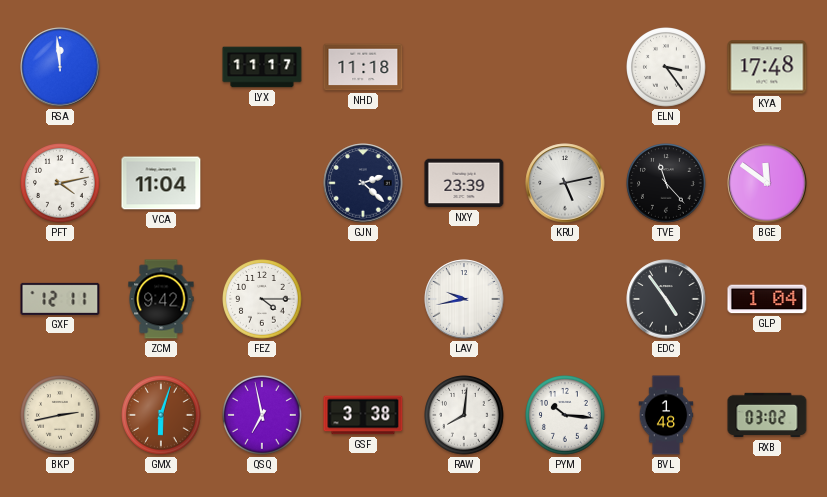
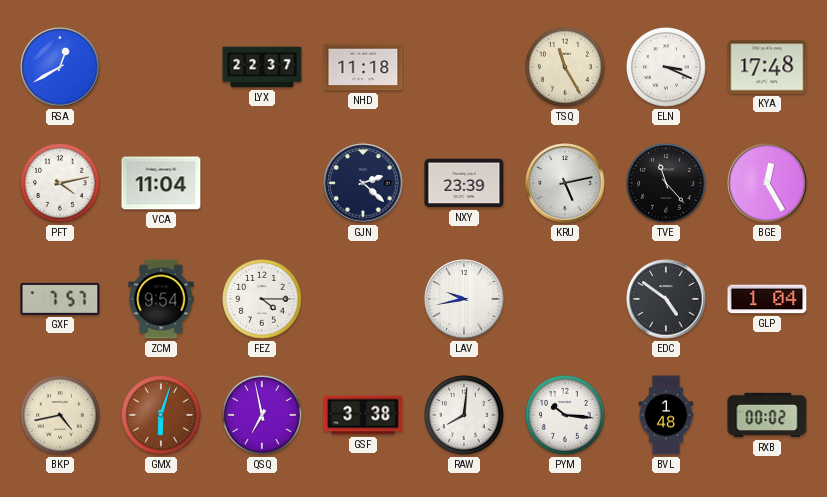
RSA: 11:59 -> 12:40 (60, 67)
LYX: 11:17 -> 22:37 (262, 67)
TSQ: none -> 11:25 (565, 67)
ELN: 3:24 -> 3:19 (666, 67)
BGE: 11:51 -> 12:25 (767, 183)
GXF: 12:11 -> 7:57 (60, 299)
ZCM: 9:42 -> 9:54 (161, 299)
EDC: 4:54 -> 4:51 (666, 299)
BKP: 2:43 -> 4:43 (60, 415)
RXB: 03:02 -> 00:02 (767, 415)
